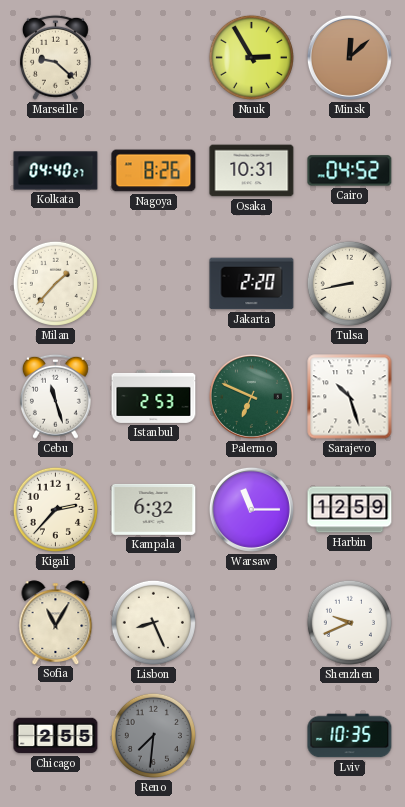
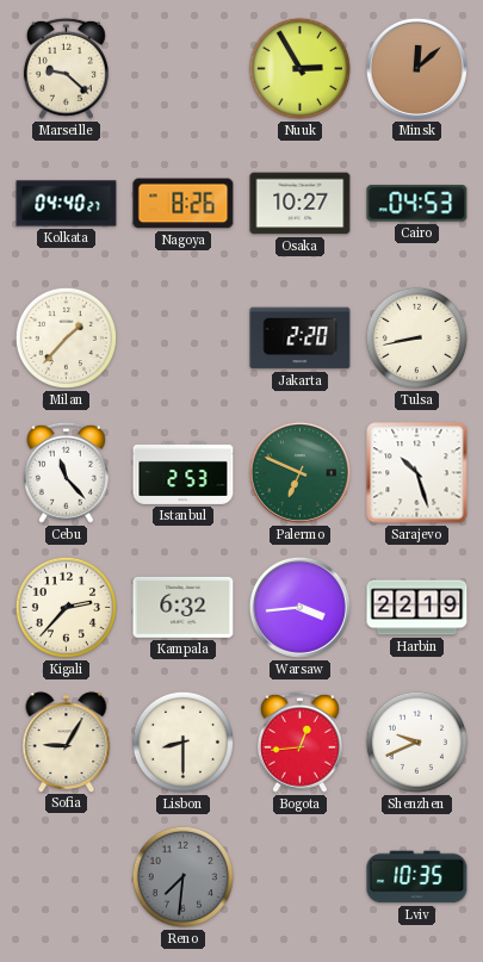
Osaka: 10:31 -> 10:27 (301, 204)
Cairo: 04:52 -> 04:53 (417, 204)
Cebu: 11:27 -> 11:23 (66, 472)
Warsaw: 11:15 -> 3:44 (299, 607)
Harbin: 12:59 -> 22:19 (417, 608)
Sofia: 11:05 -> 9:05 (67, 741)
Lisbon: 8:26 -> 8:30 (182, 741)
Bogota: none -> 12:44 (299, 741)
Chicago: 2:55 -> none (56, 736)
